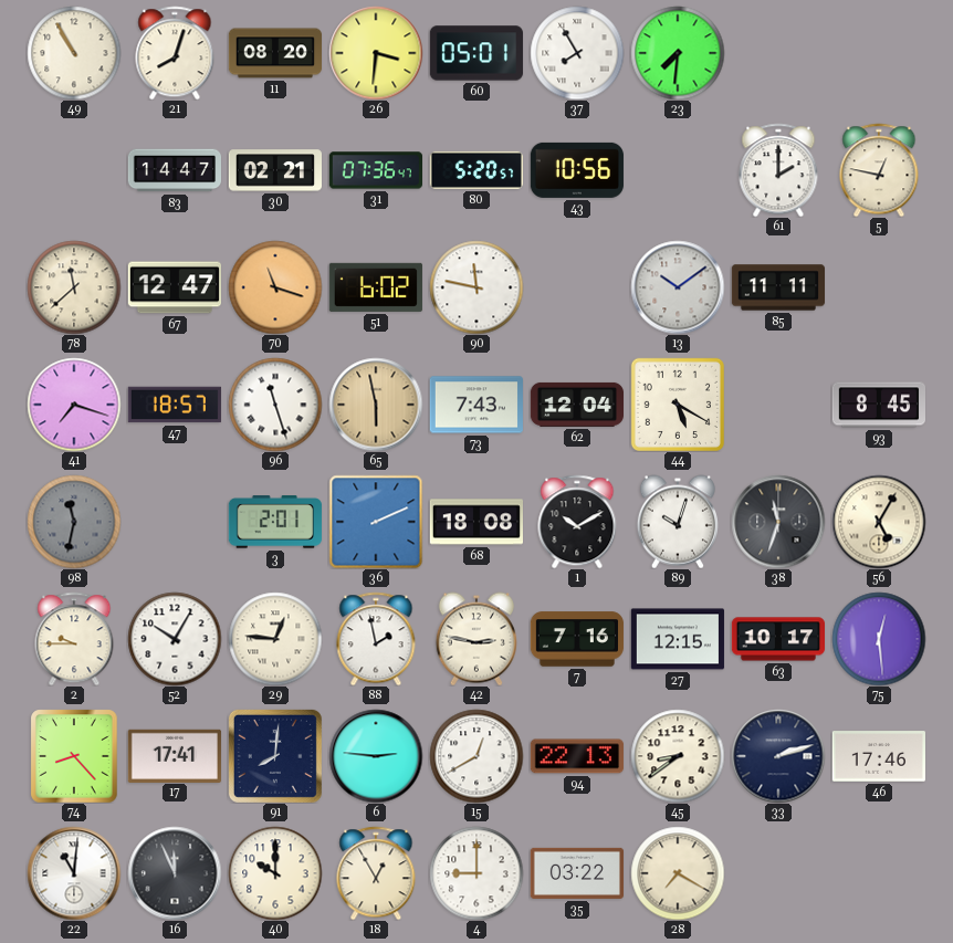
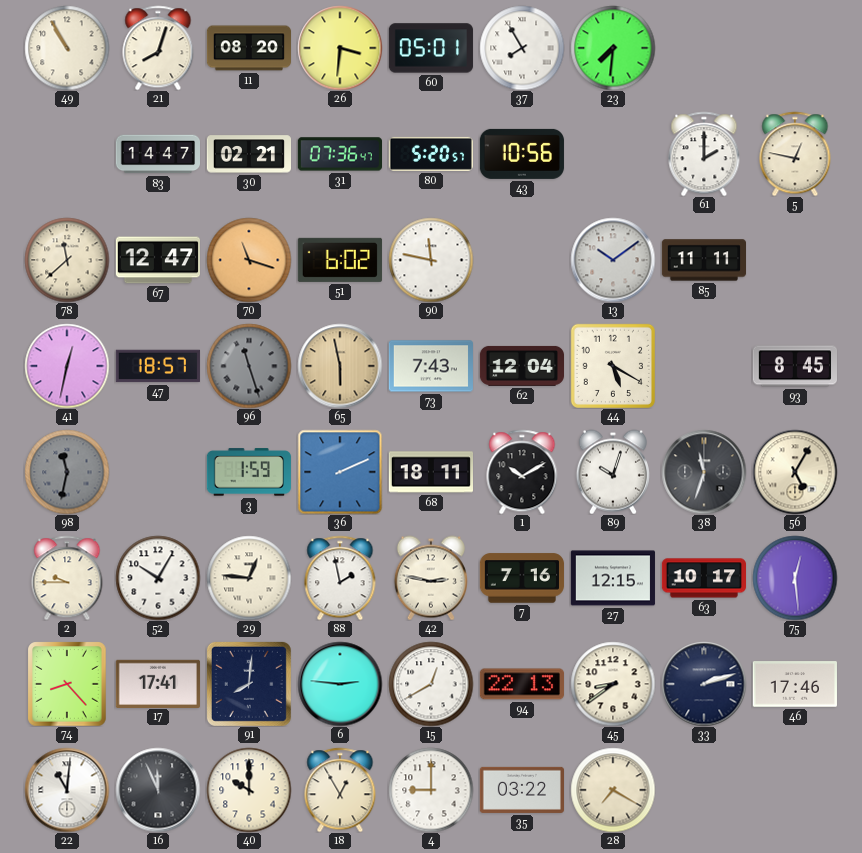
41: 7:18 -> 12:32 (67, 366)
96 dial: white -> grey (249, 366)
3: 2:01 -> 1:59 (249, 472)
68: 18:08 -> 18:11 (430, 472)
